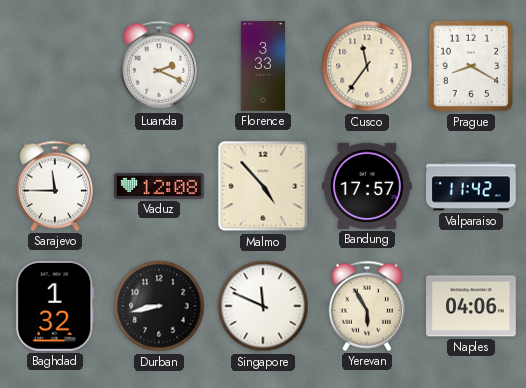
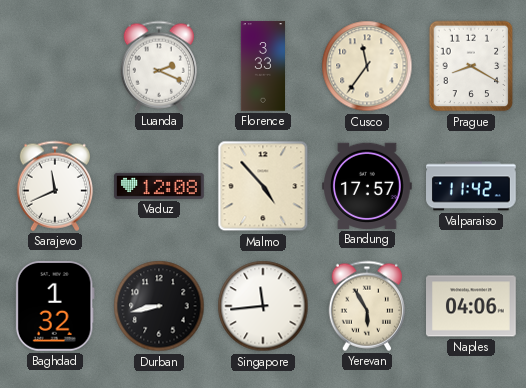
Sarajevo: 11:45 -> 11:41 (54, 186)
Singapore: 11:49 -> 11:44 (263, 306)
